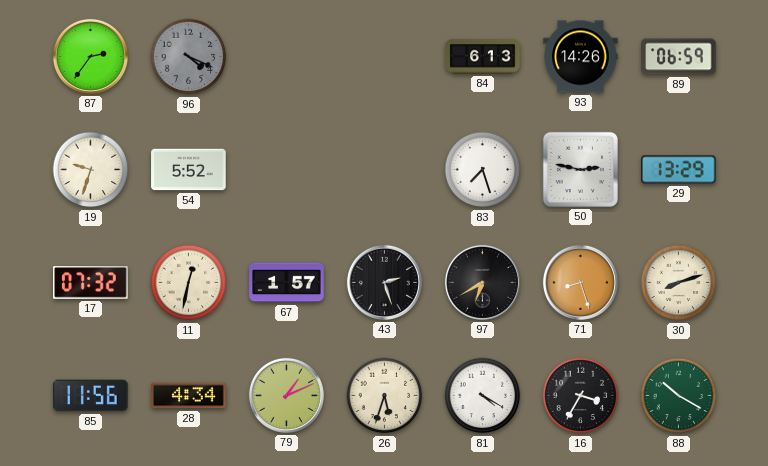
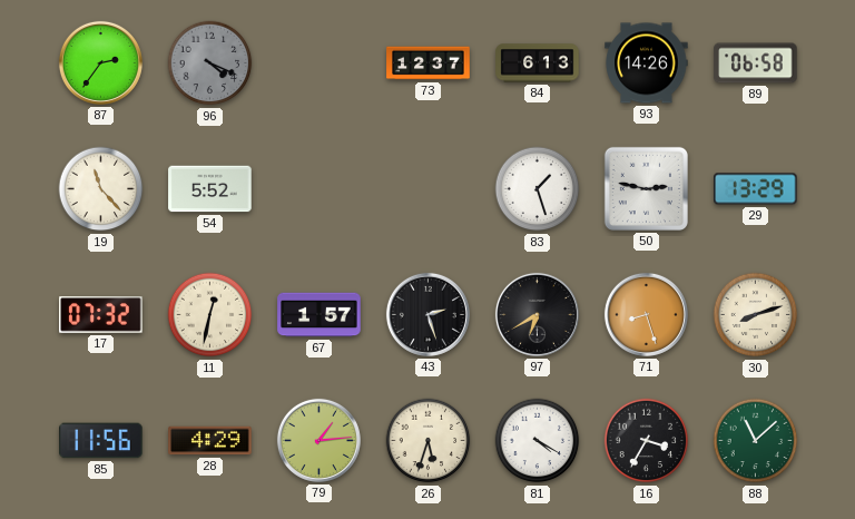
73: none -> 12:37 (429, 63)
89: 06:59 -> 06:58 (756, 63)
19: 9:33 -> 11:23 (101, 189)
83: 7:27 -> 1:27 (538, 189)
28: 4:34 -> 4:29 (210, 441)
79: 1:11 -> 1:14 (318, 440)
88: 10:20 -> 11:08 (756, 441)
